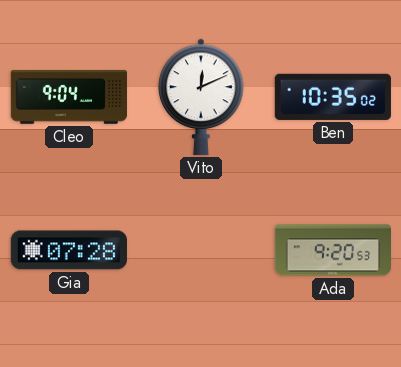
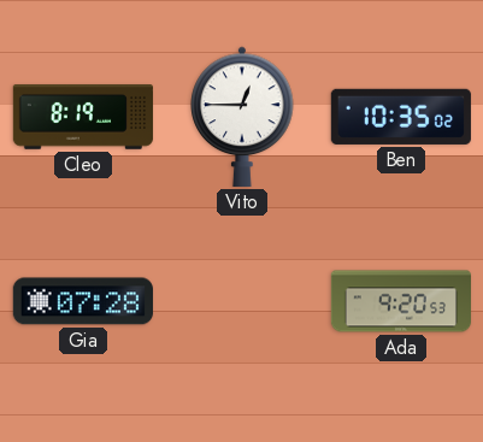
Cleo: 9:04 -> 8:19 (83, 118)
Vito: 12:11 -> 12:45 (242, 117)
